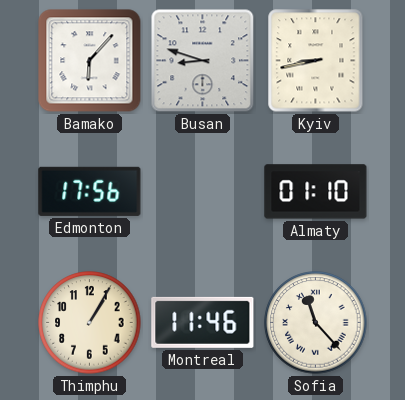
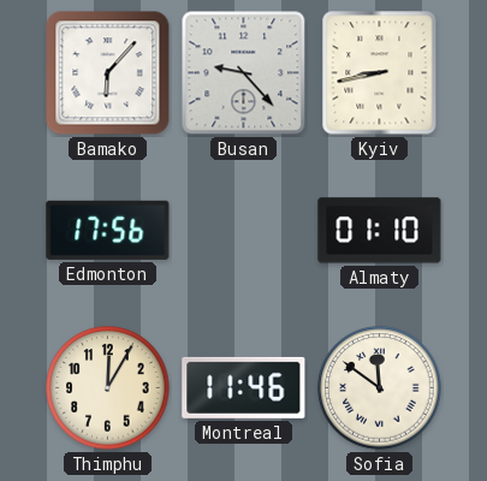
Busan: 8:48 -> 9:23 (244, 73)
Thimphu: 1:05 -> 12:05 (108, 388)
Sofia: 11:23 -> 11:51 (380, 388)
